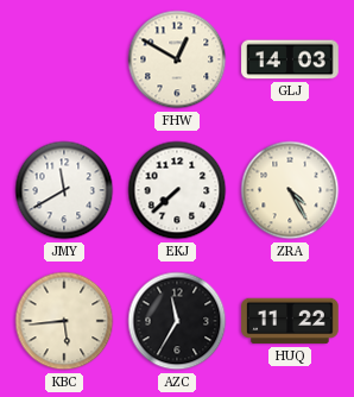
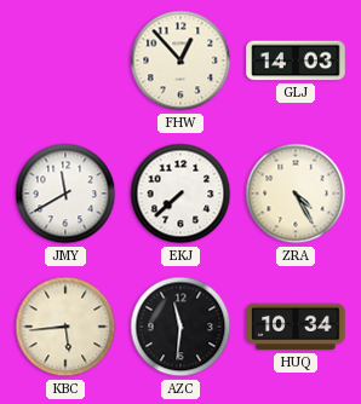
FHW: 12:50 -> 12:53 (180, 60)
AZC: 11:35 -> 11:31 (180, 327)
HUQ: 11:22 -> 10:34 (296, 327)
